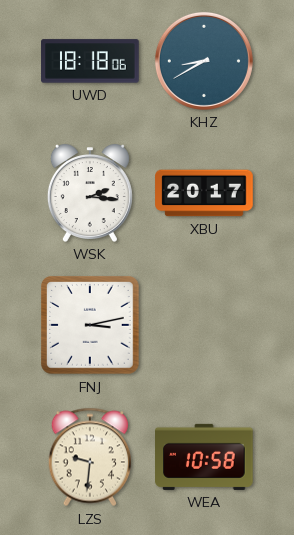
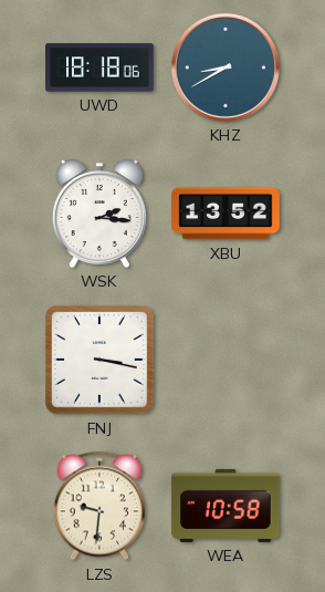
XBU: 20:17 -> 13:52 (226, 214)
FNJ: 3:13 -> 3:17 (99, 360)
